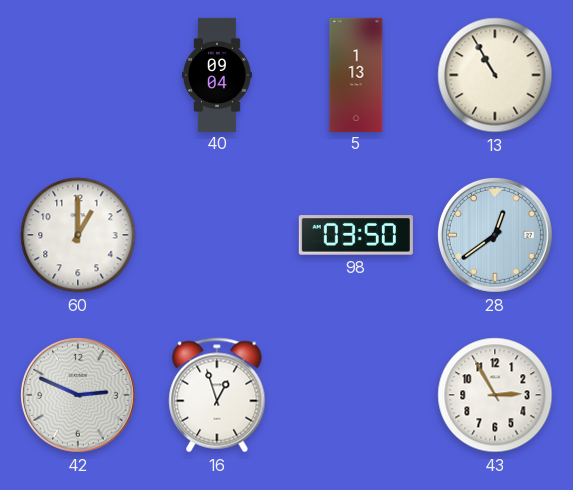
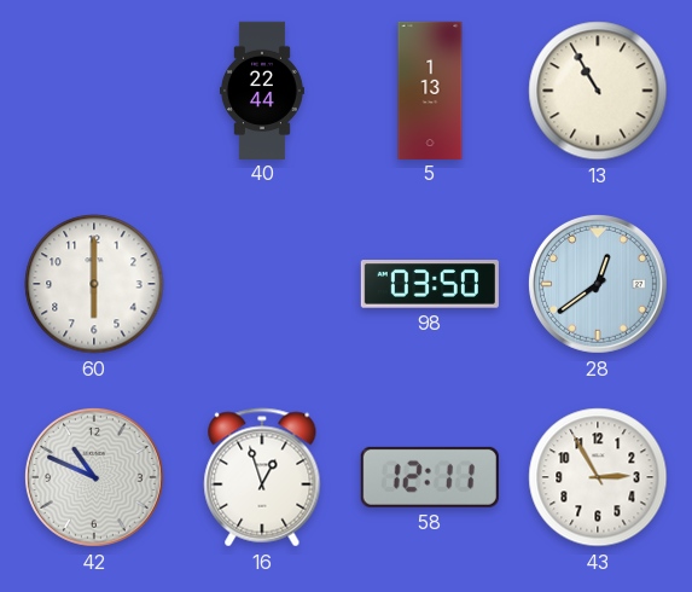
40: 09:04 -> 22:44 (262, 89)
60: 1:00 -> 6:00 (94, 284)
42: 2:49 -> 10:49 (94, 477)
58: none -> 12:11 (430, 477)
